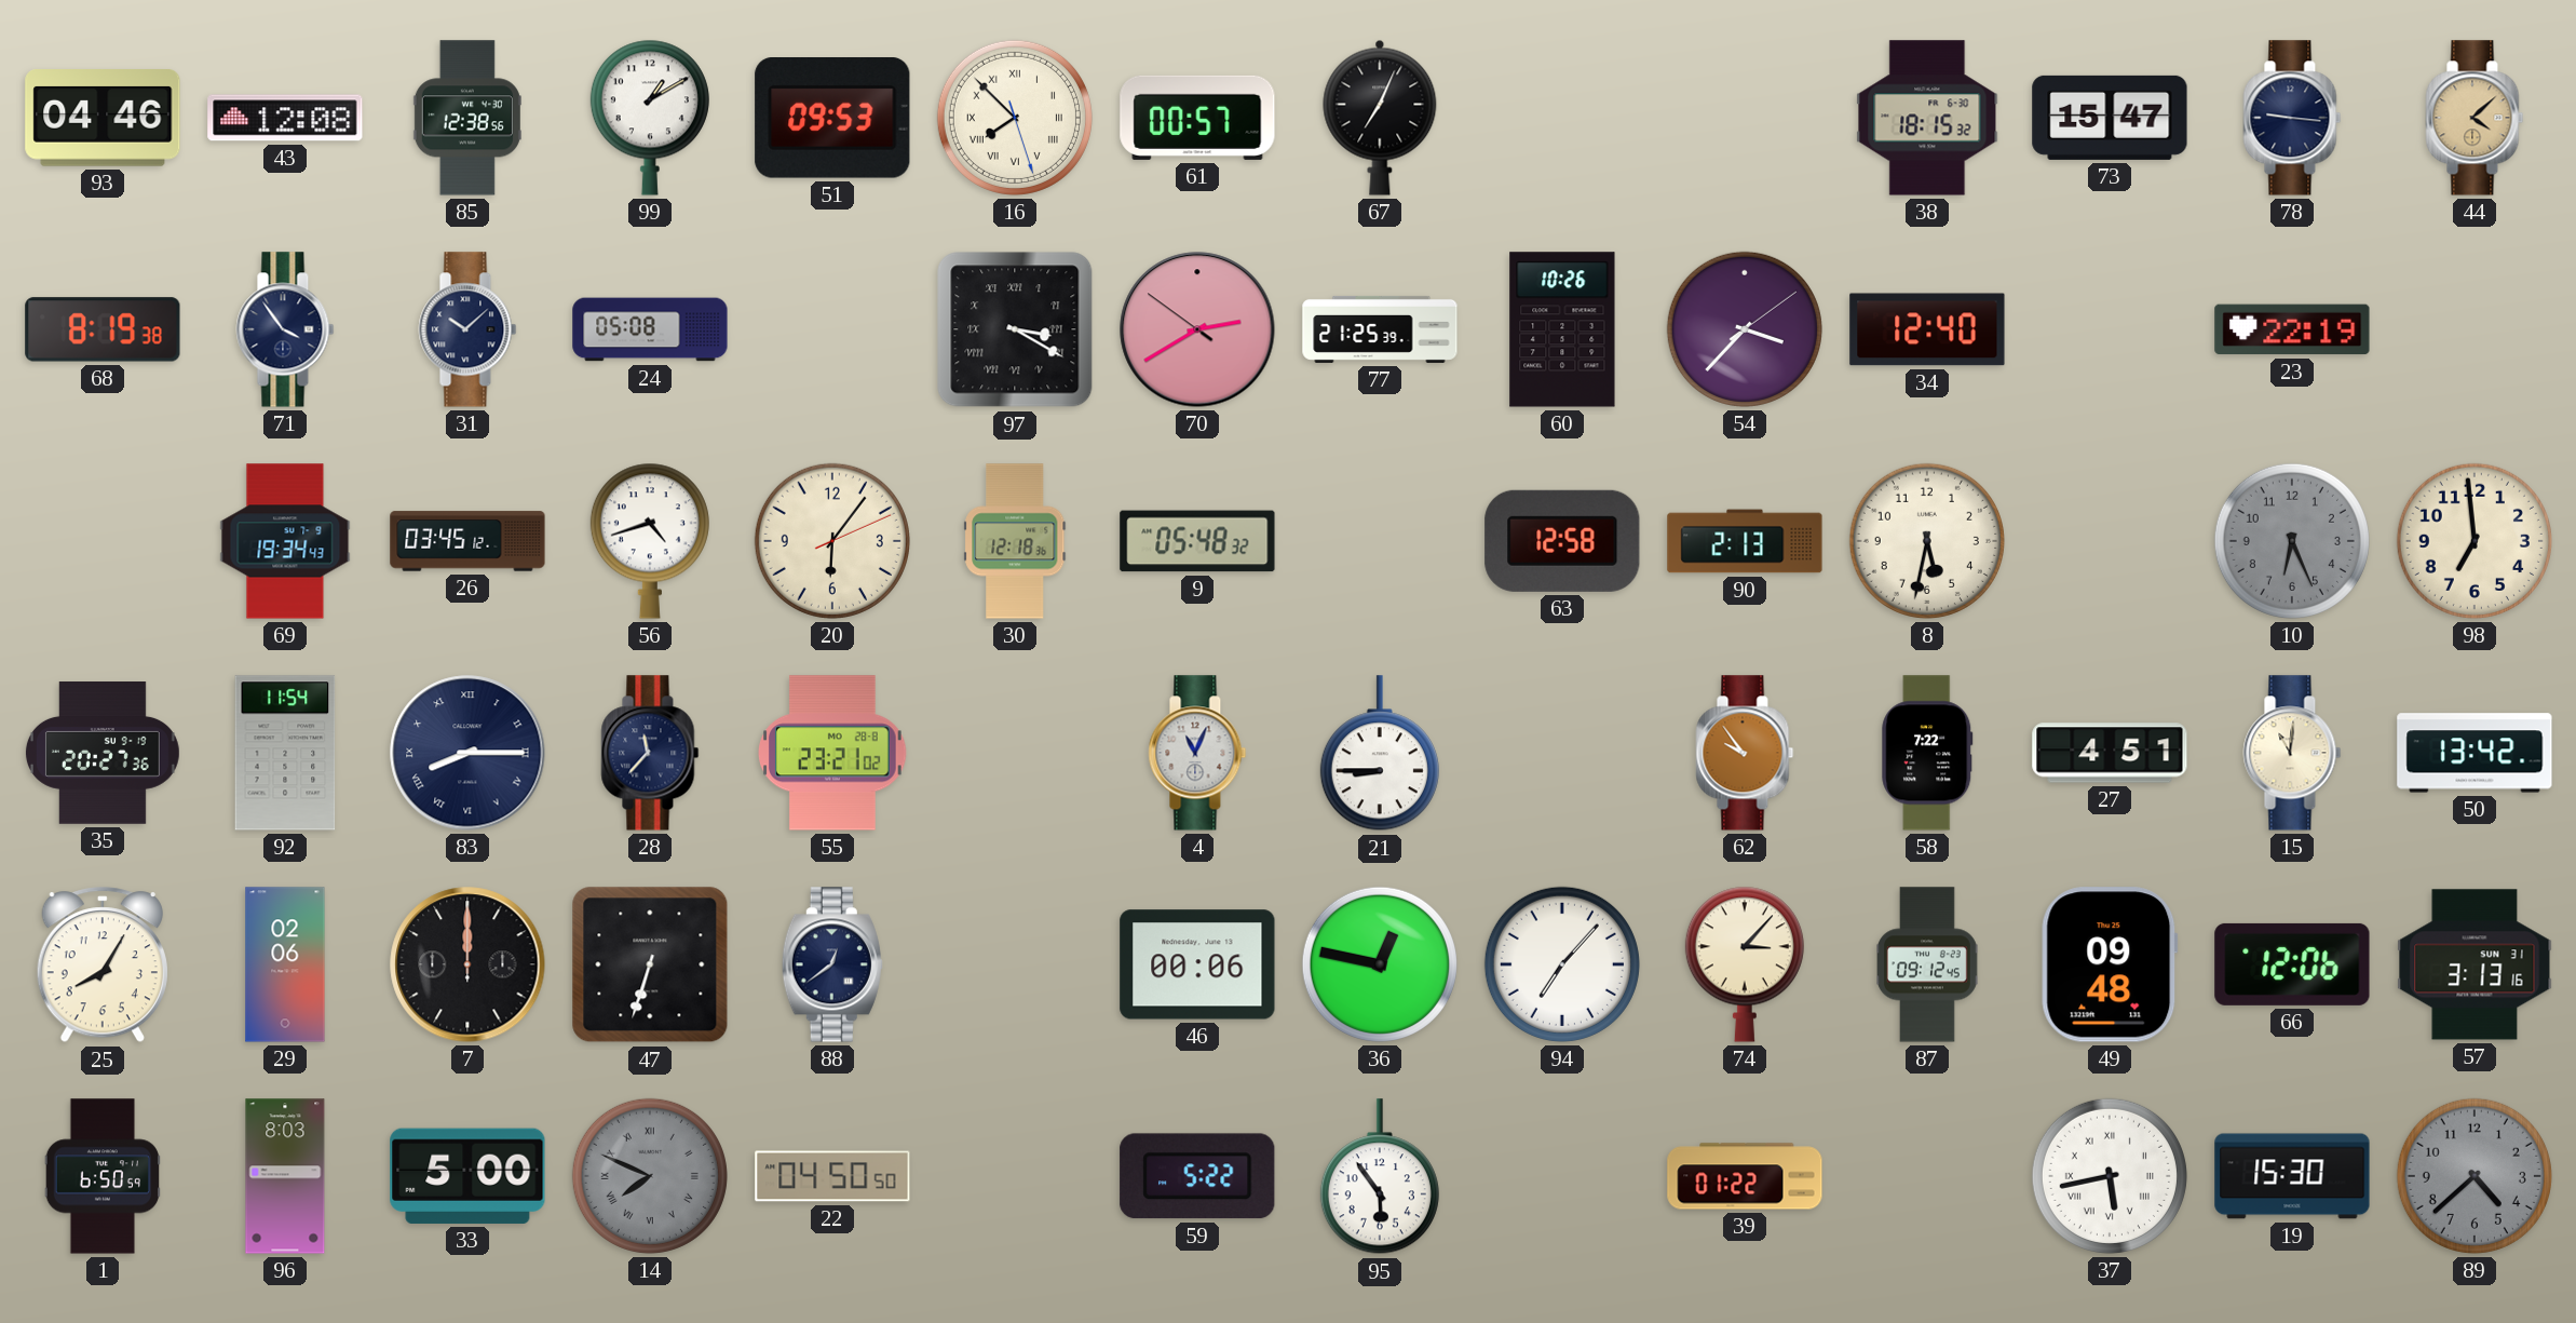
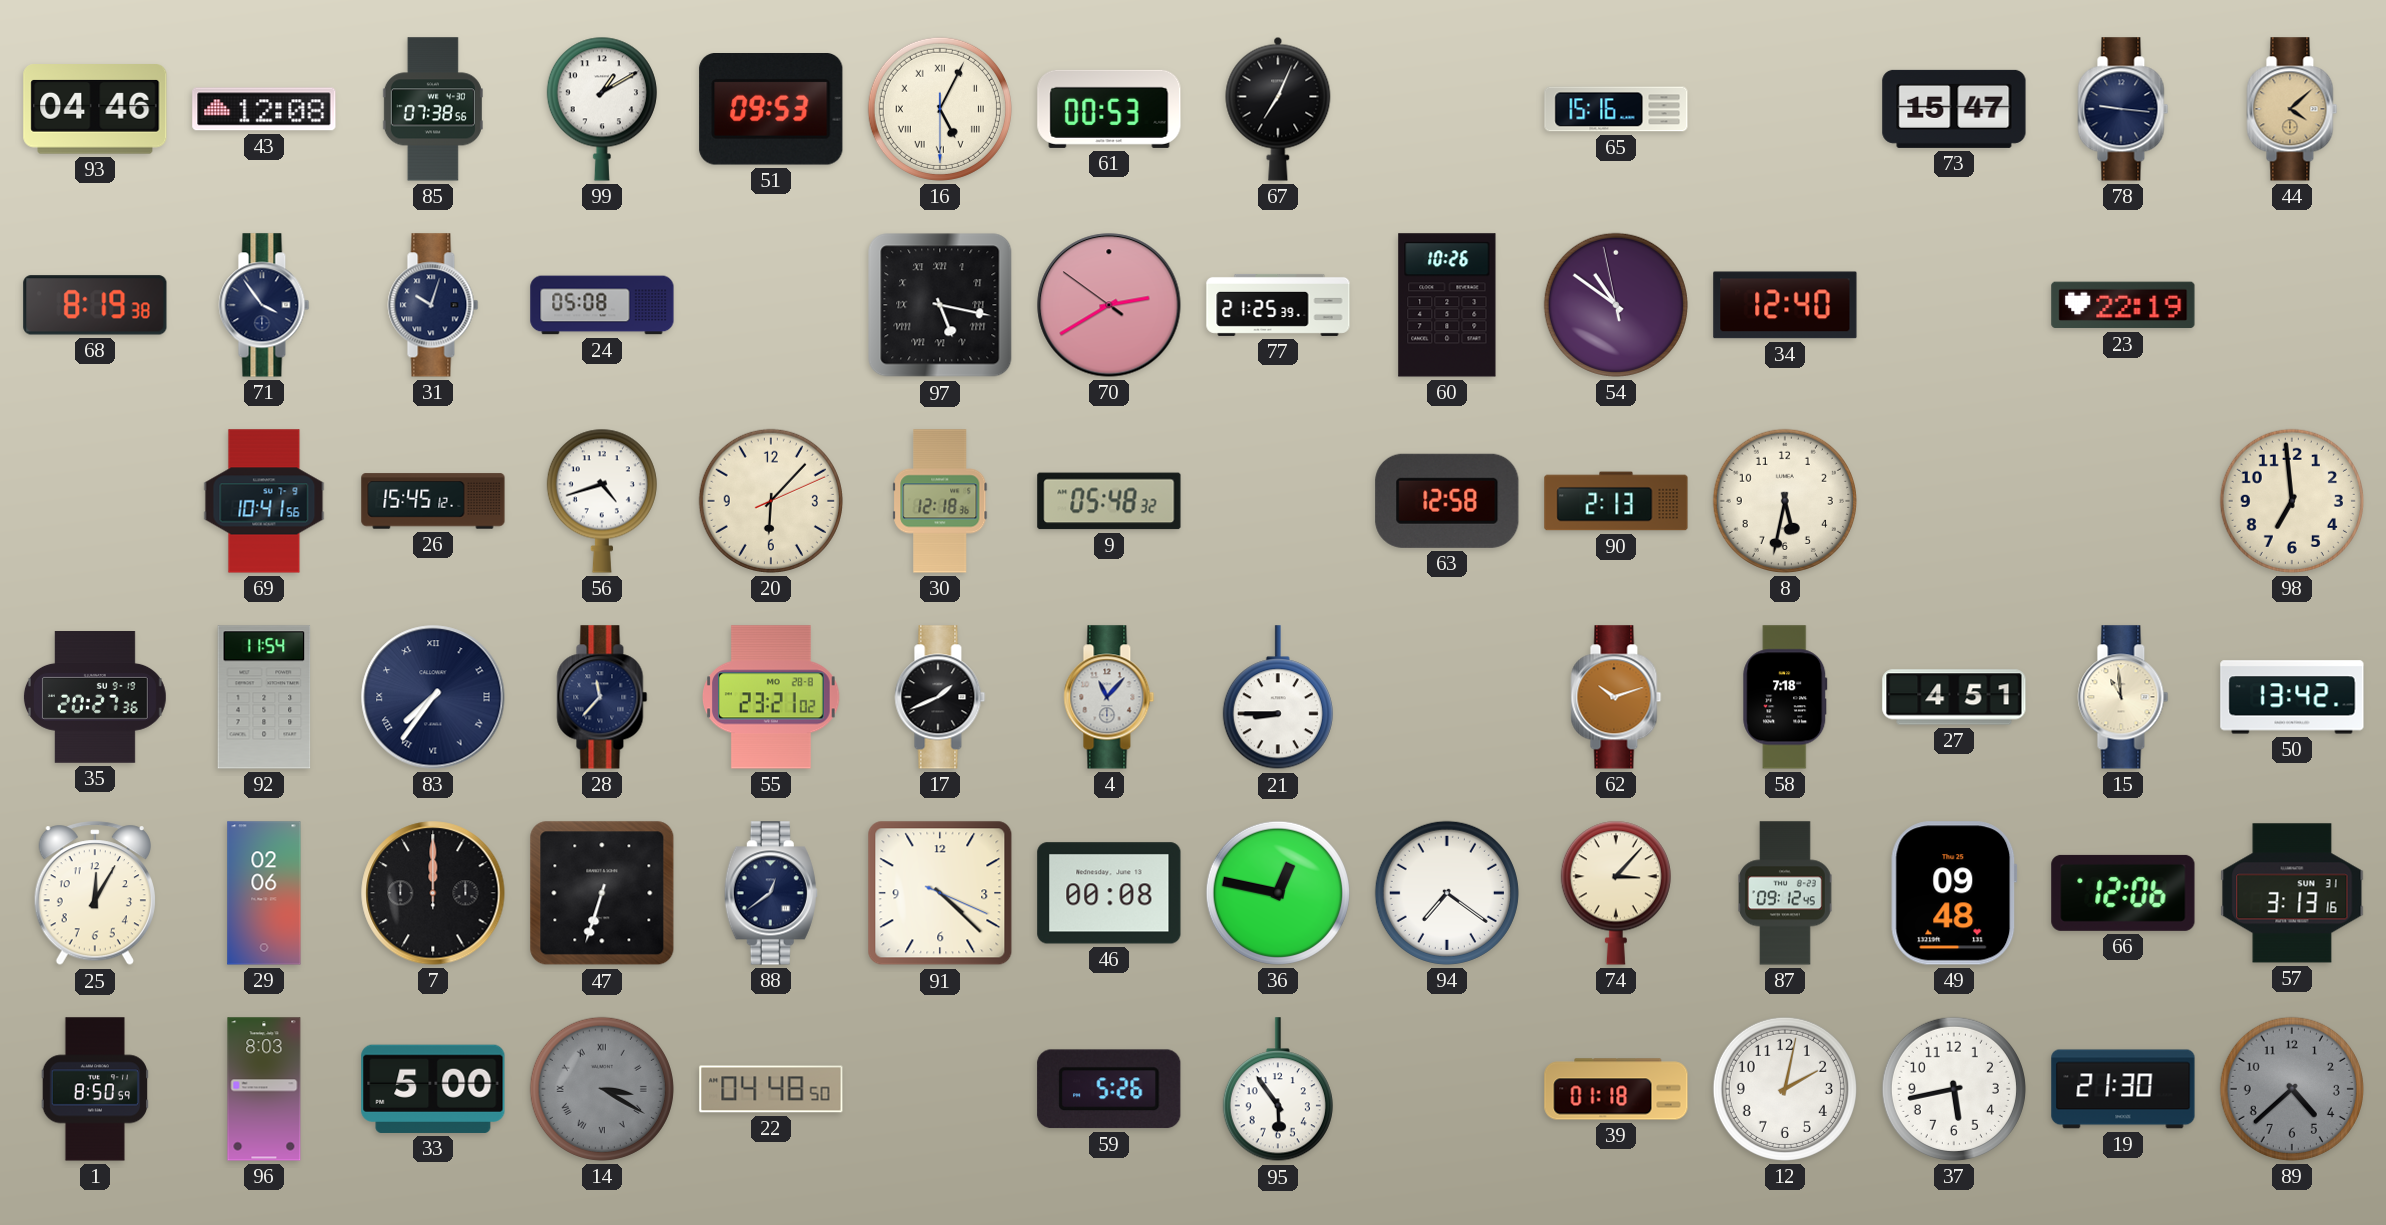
85: 12:38 -> 07:38 (433, 109)
16: 7:52 -> 5:04 (940, 109)
61: 00:57 -> 00:53 (1109, 109)
65: none -> 15:16 (1616, 109)
38: 18:15 -> none (1927, 118)
31: 10:08 -> 10:03 (433, 305)
97: 3:20 -> 5:17 (940, 305)
54: 3:37 -> 10:50 (1616, 305)
69: 19:34 -> 10:41 (264, 501)
26: 03:45 -> 15:45 (433, 501)
20: 6:06 -> 6:07 (771, 501)
10: 6:26 -> none (2292, 541)
83: 8:15 -> 7:36 (433, 697)
17: none -> 1:41 (940, 697)
4: 11:04 -> 11:07 (1109, 697)
62: 9:54 -> 10:12 (1616, 697)
58: 7:22 -> 7:18 (1785, 697)
15: 11:01 -> 10:59 (2123, 697)
25: 8:05 -> 12:05 (94, 894)
91: none -> 4:22 (940, 893)
46: 00:06 -> 00:08 (1109, 893)
94: 7:07 -> 7:21 (1447, 893)
1: 6:50 -> 8:50 (94, 1089)
14: 7:49 -> 3:20 (602, 1089)
22: 04:50 -> 04:48 (771, 1089)
59: 5:22 -> 5:26 (1109, 1089)
39: 01:22 -> 01:18 (1616, 1089)
12: none -> 2:02 (1785, 1089)
37 numerals: Roman -> Arabic (1954, 1089)
19: 15:30 -> 21:30 (2123, 1089)
